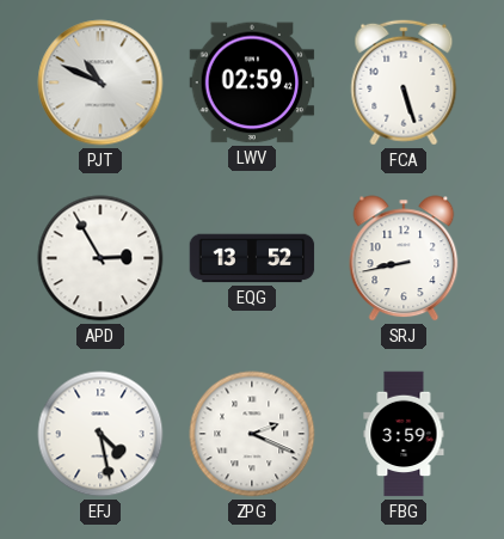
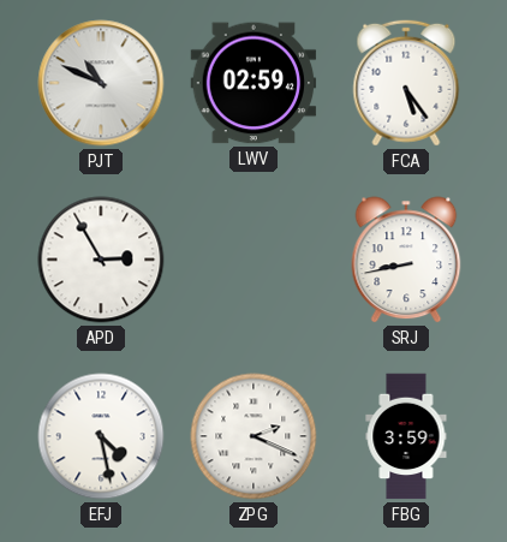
FCA: 5:27 -> 5:24 (406, 83)
EQG: 13:52 -> none (252, 258)
